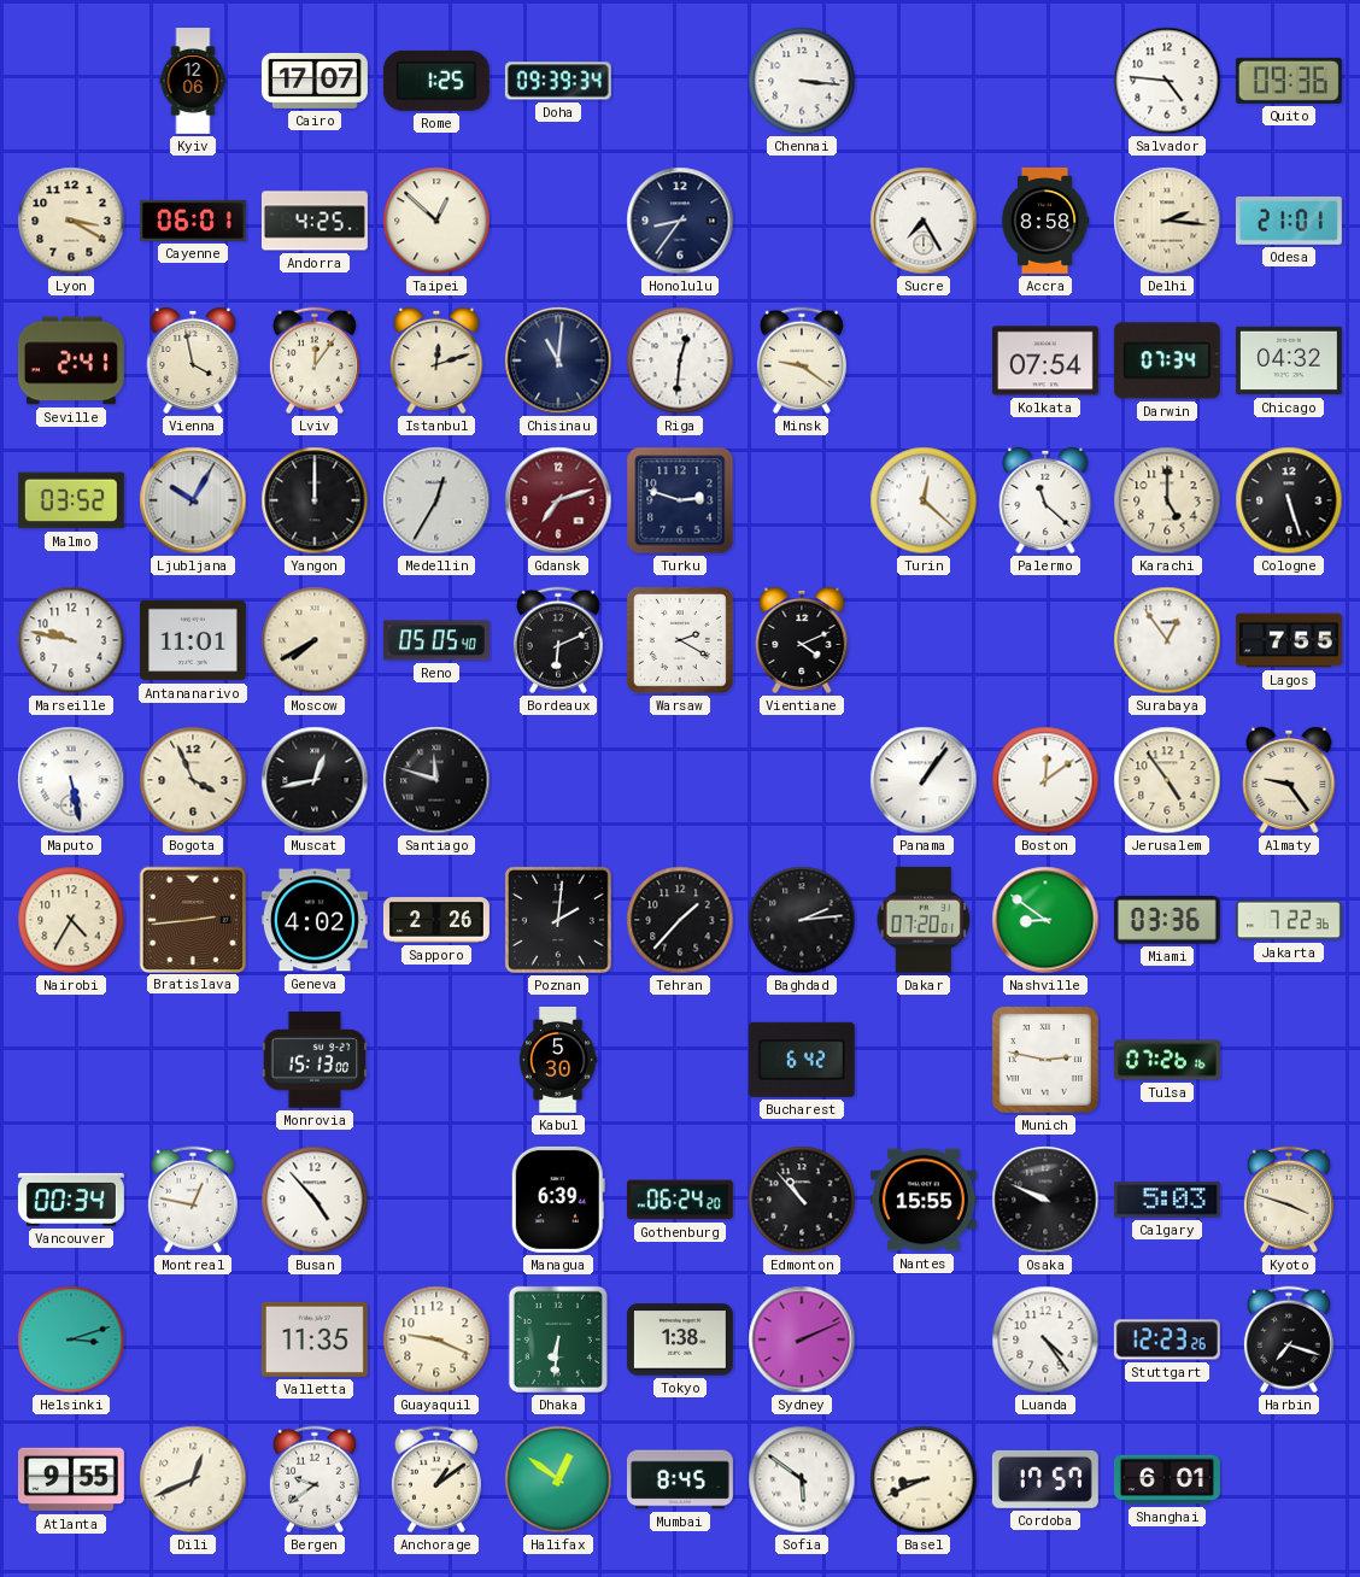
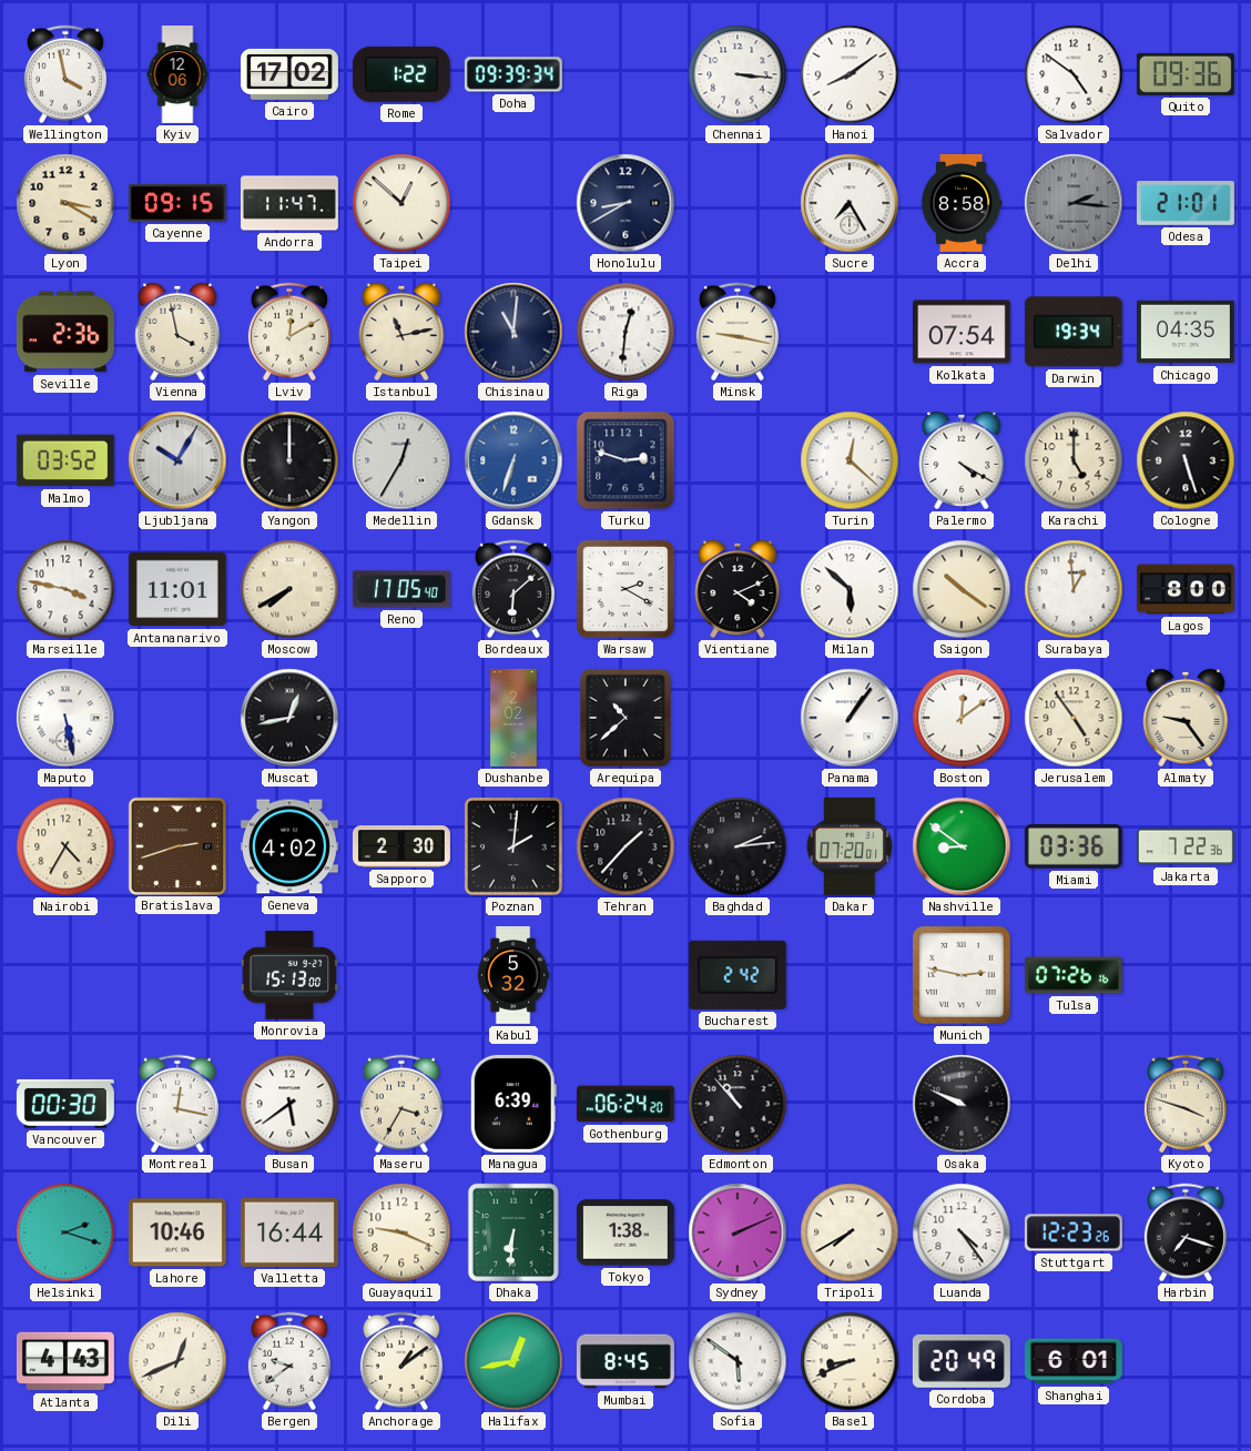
Wellington: none -> 3:58 (65, 74)
Cairo: 17:07 -> 17:02 (289, 74)
Rome: 1:25 -> 1:22 (401, 74)
Hanoi: none -> 8:09 (850, 74)
Salvador: 4:46 -> 4:51 (1074, 74)
Cayenne: 06:01 -> 09:15 (177, 203)
Andorra: 4:25 -> 11:47 (289, 203)
Honolulu: 8:36 -> 8:40 (625, 203)
Delhi dial: cream -> grey (1074, 203)
Seville: 2:41 -> 2:36 (65, 332)
Lviv: 12:06 -> 12:10 (289, 332)
Istanbul: 12:12 -> 11:13 (401, 332)
Minsk: 9:21 -> 9:17 (738, 332)
Darwin: 07:34 -> 19:34 (1074, 332)
Chicago: 04:32 -> 04:35 (1186, 332)
Gdansk: 7:12 -> 6:33 (513, 460)
Gdansk dial: burgundy -> blue (513, 460)
Palermo: 11:22 -> 4:20 (962, 460)
Marseille: 9:47 -> 3:47 (65, 589)
Reno: 05:05 -> 17:05 (401, 589)
Bordeaux: 6:11 -> 6:08 (513, 589)
Milan: none -> 5:52 (850, 589)
Saigon: none -> 10:21 (962, 589)
Surabaya: 12:54 -> 12:59 (1074, 589)
Lagos: 7:55 -> 8:00 (1186, 589)
Bogota: 3:56 -> none (193, 780)
Santiago: 11:48 -> none (436, 780)
Dushanbe: none -> 2:02 (513, 718)
Arequipa: none -> 10:38 (625, 718)
Bratislava: 2:44 -> 2:42 (176, 845)
Sapporo: 2:26 -> 2:30 (401, 846)
Kabul: 5:30 -> 5:32 (513, 975)
Bucharest: 6:42 -> 2:42 (738, 975)
Vancouver: 00:34 -> 00:30 (65, 1104)
Montreal: 12:47 -> 12:17 (177, 1104)
Busan: 4:53 -> 5:39 (289, 1104)
Maseru: none -> 3:35 (401, 1104)
Nantes: 15:55 -> none (924, 1200)
Calgary: 5:03 -> none (1167, 1200)
Helsinki: 3:12 -> 2:18 (65, 1232)
Lahore: none -> 10:46 (177, 1232)
Valletta: 11:35 -> 16:44 (289, 1232)
Tripoli: none -> 7:40 (850, 1232)
Atlanta: 9:55 -> 4:43 (65, 1361)
Halifax: 12:51 -> 12:43 (513, 1361)
Cordoba: 17:57 -> 20:49 (962, 1361)
